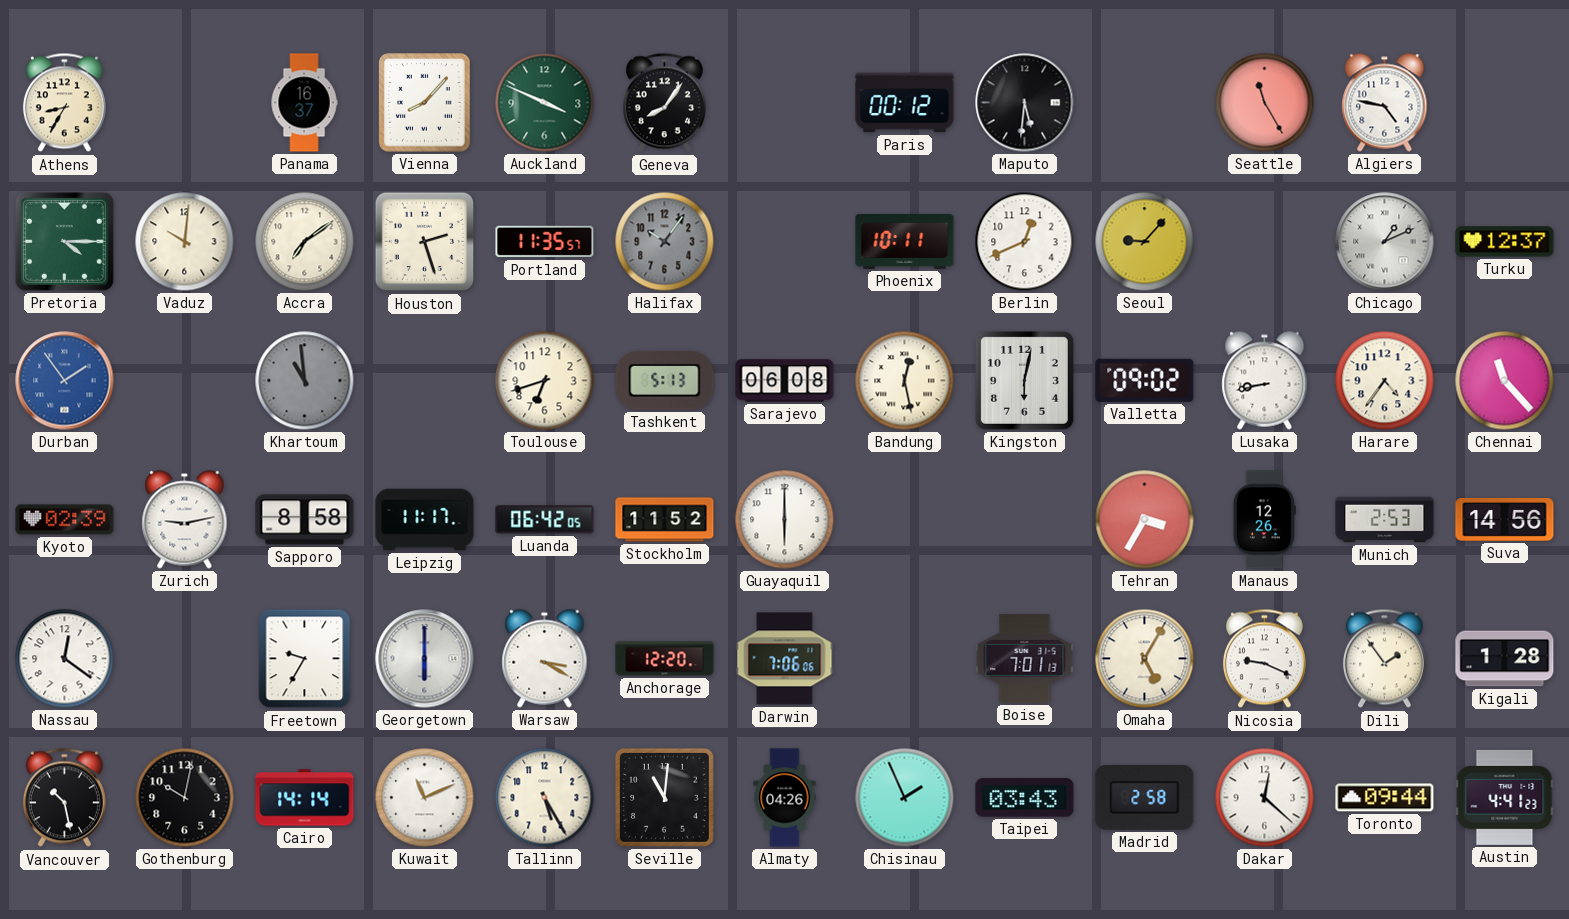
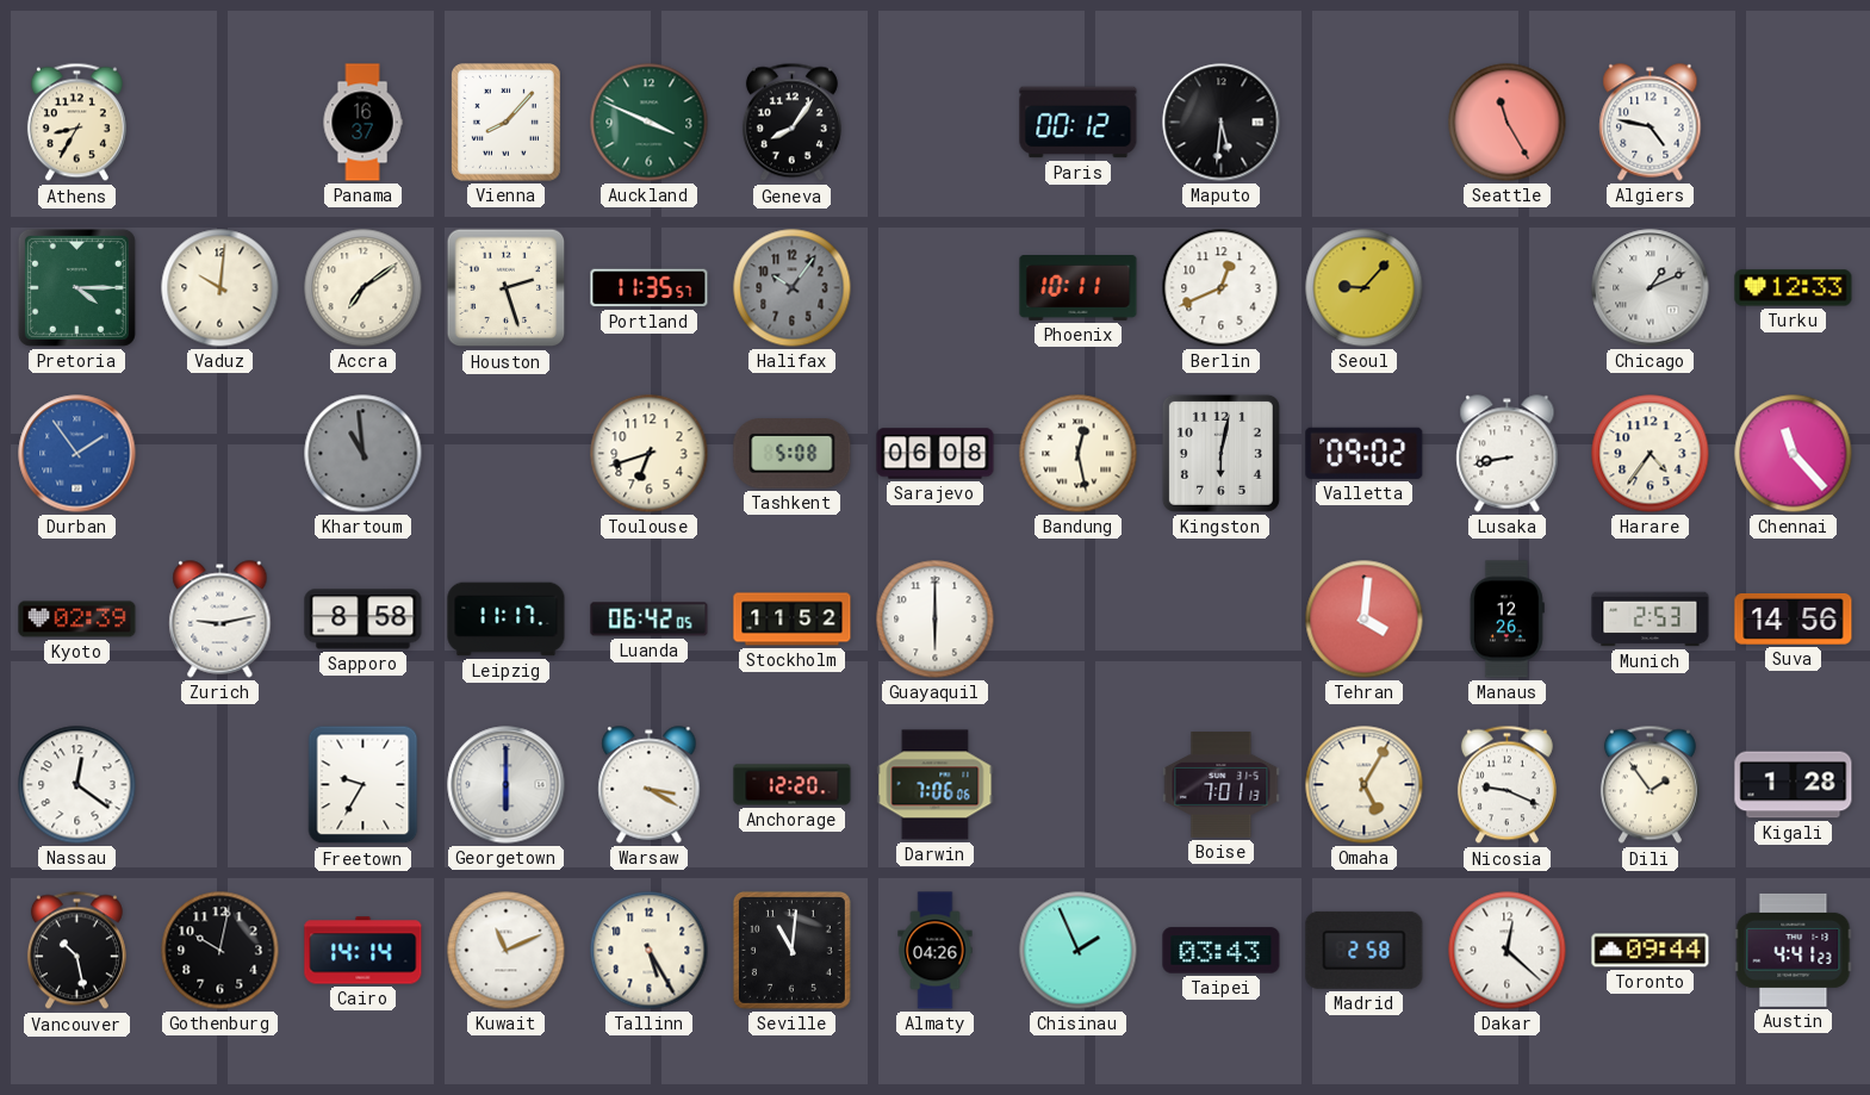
Turku: 12:37 -> 12:33 (1794, 288)
Tashkent: 5:13 -> 5:08 (793, 454)
Tehran: 3:35 -> 4:01 (1365, 620)
